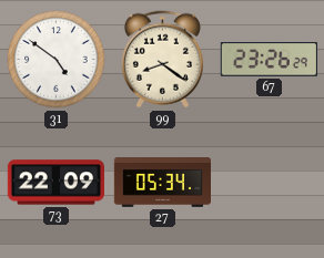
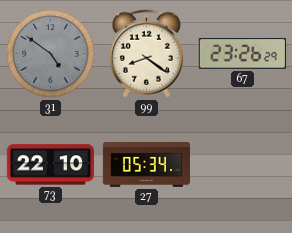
31 dial: white -> grey (51, 54)
73: 22:09 -> 22:10 (50, 165)
